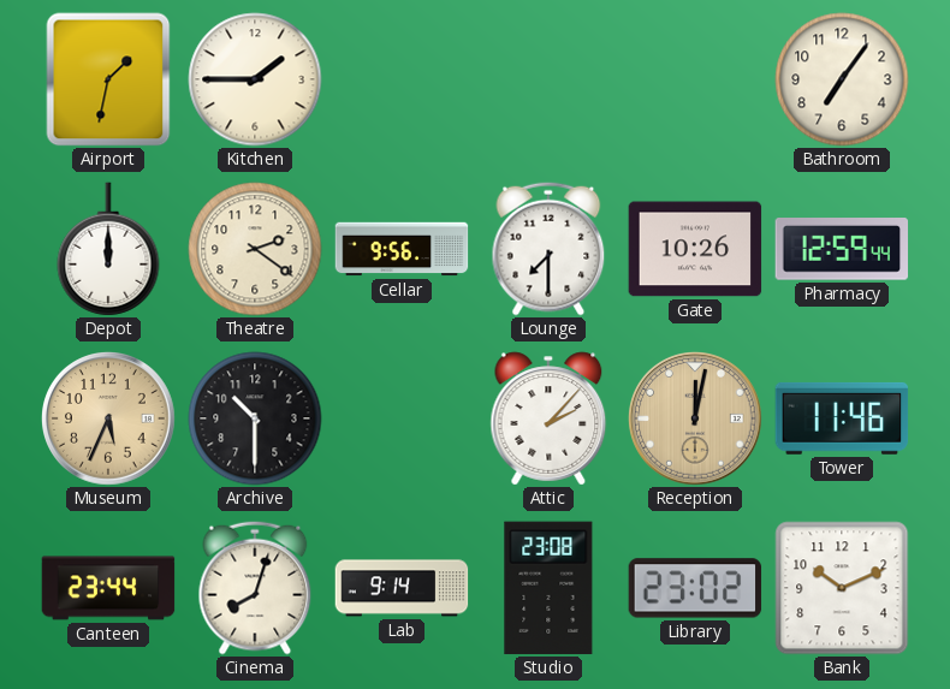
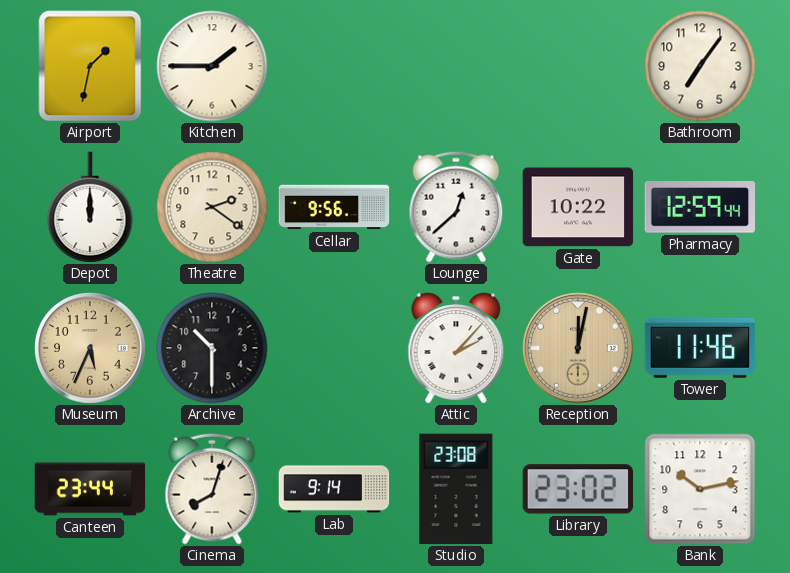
Lounge: 7:30 -> 12:38 (456, 207)
Gate: 10:26 -> 10:22 (578, 207)
Bank: 10:11 -> 10:13 (700, 489)
